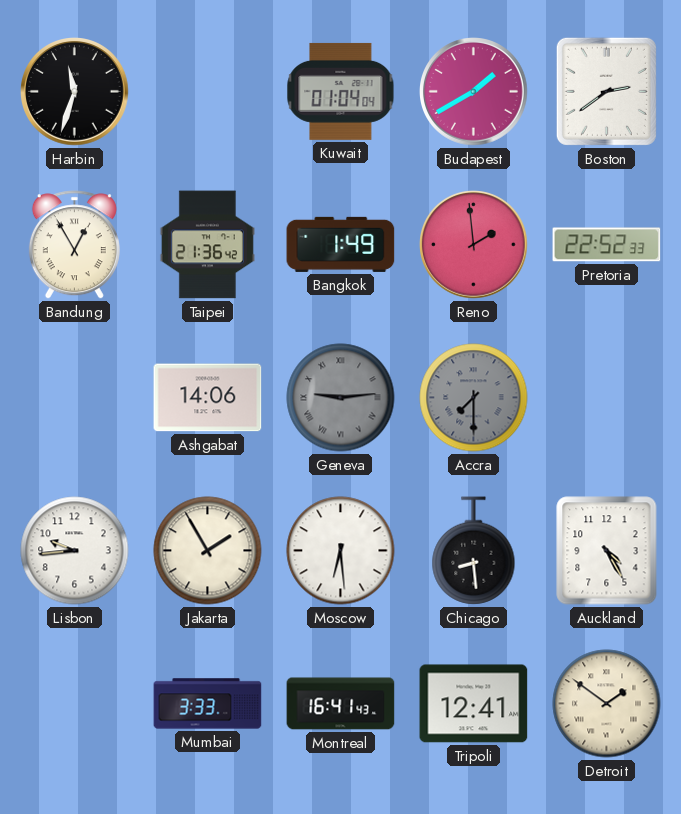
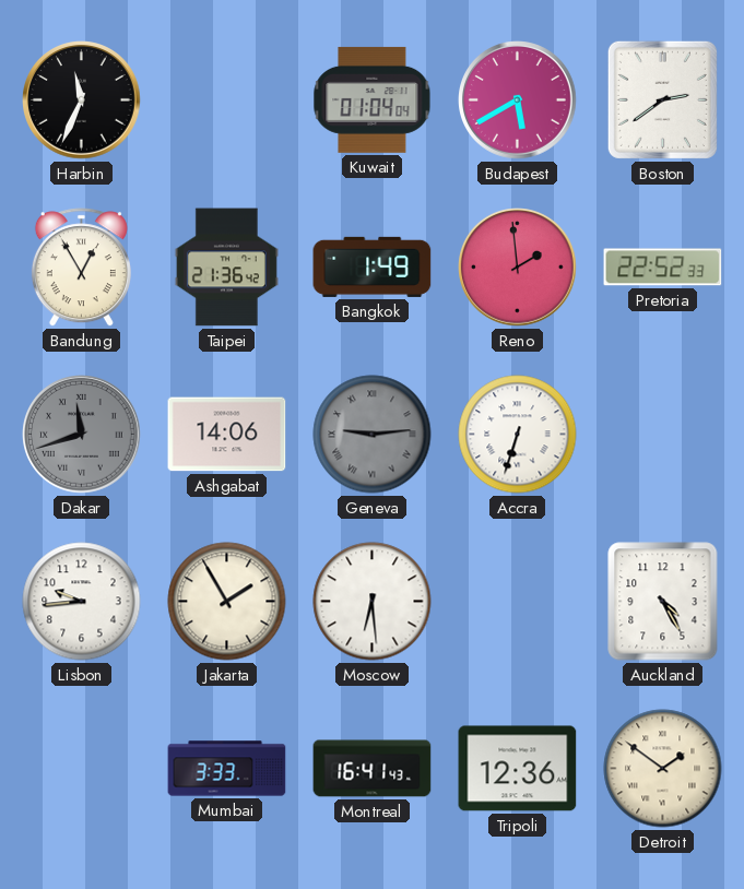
Harbin: 11:33 -> 11:34 (82, 100)
Budapest: 1:40 -> 5:40 (518, 100)
Dakar: none -> 11:42 (82, 435)
Accra: 7:30 -> 6:33 (518, 435)
Accra dial: grey -> white (518, 435)
Chicago: 8:29 -> none (474, 551)
Tripoli: 12:41 -> 12:36 (518, 769)
